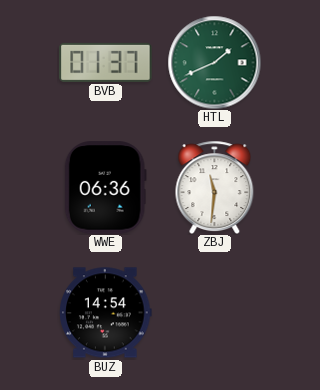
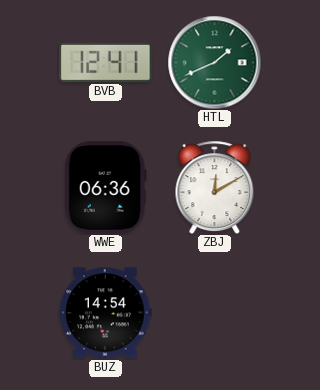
BVB: 01:37 -> 12:41 (106, 62)
ZBJ: 11:31 -> 12:10 (215, 187)
